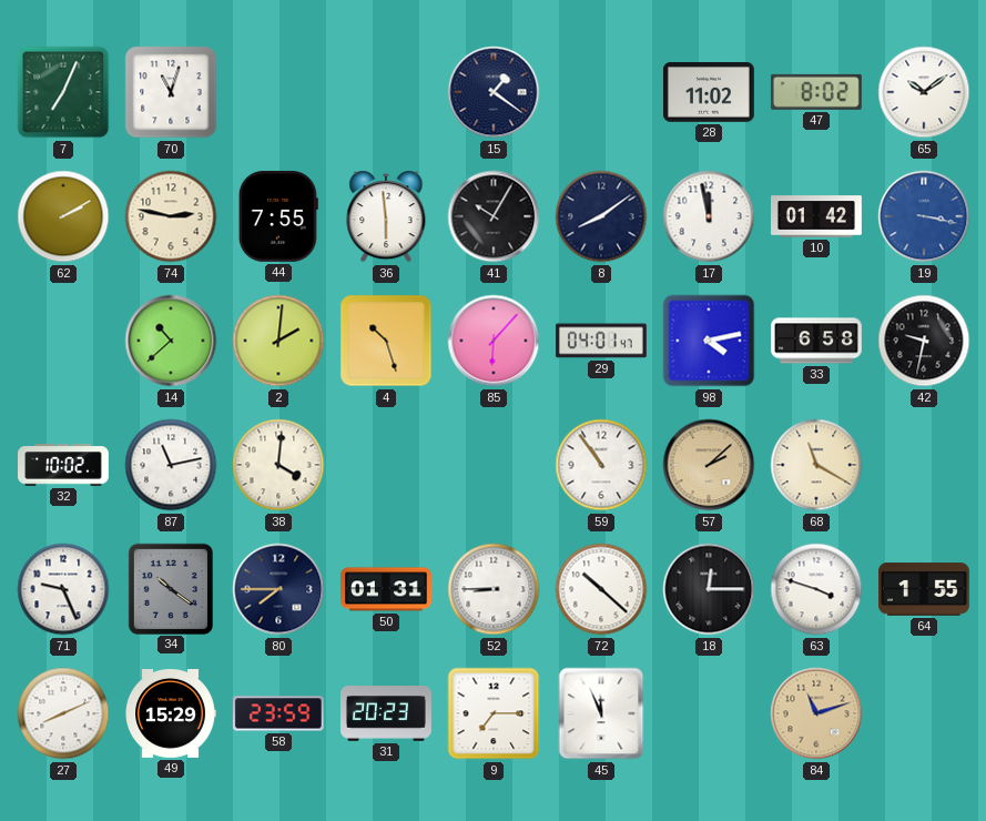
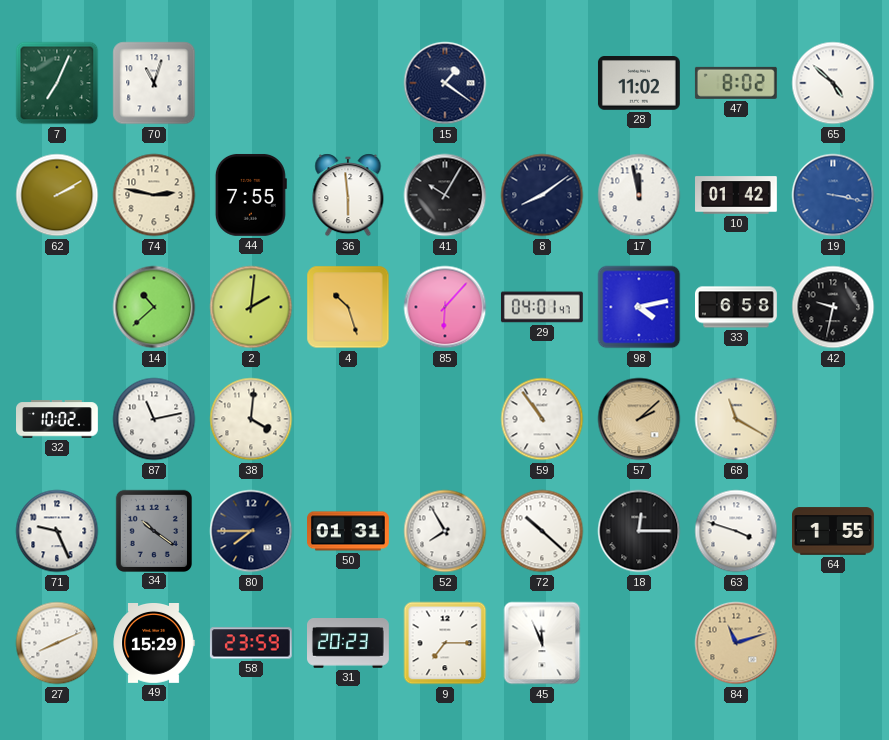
65: 10:09 -> 4:52 (833, 83)
52: 8:45 -> 7:55 (445, 531)
